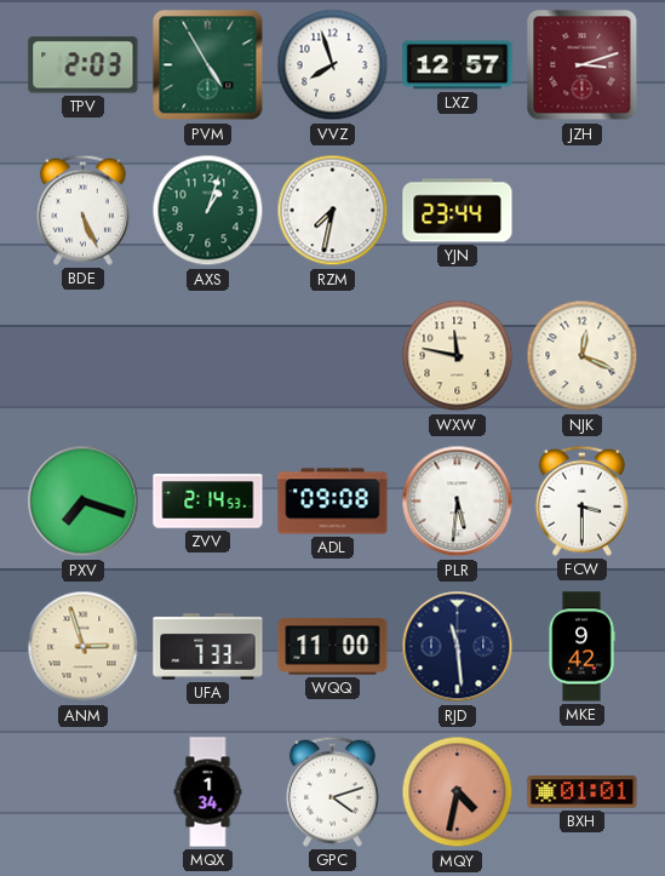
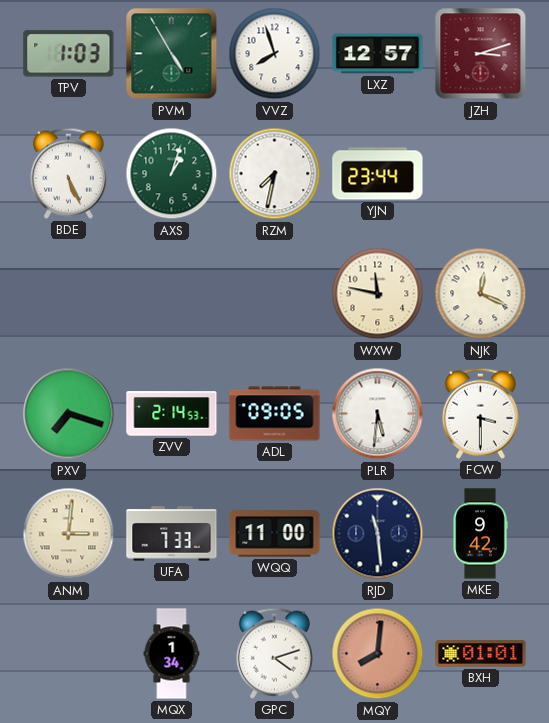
TPV: 2:03 -> 1:03 (69, 54)
ADL: 09:08 -> 09:05 (275, 414)
ANM: 2:57 -> 3:01 (69, 534)
MQY: 4:32 -> 8:01 (378, 654)
